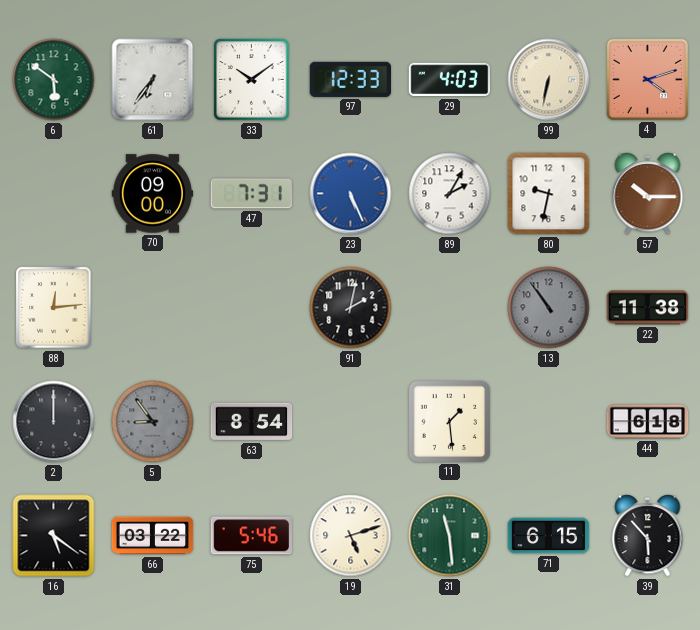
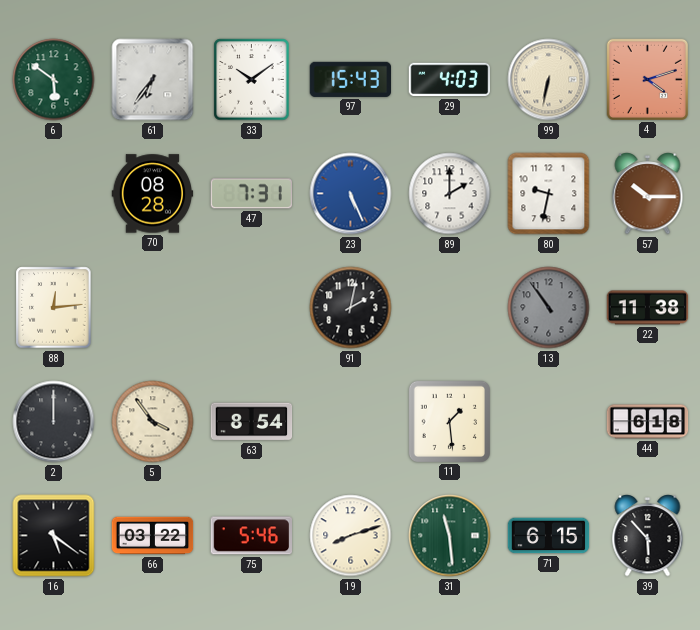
97: 12:33 -> 15:43 (351, 79)
70: 09:00 -> 08:28 (153, 194)
89: 2:05 -> 2:00 (450, 194)
5: 8:54 -> 3:54 (153, 422)
5 dial: grey -> cream (153, 422)
19: 5:12 -> 8:12 (351, 536)
